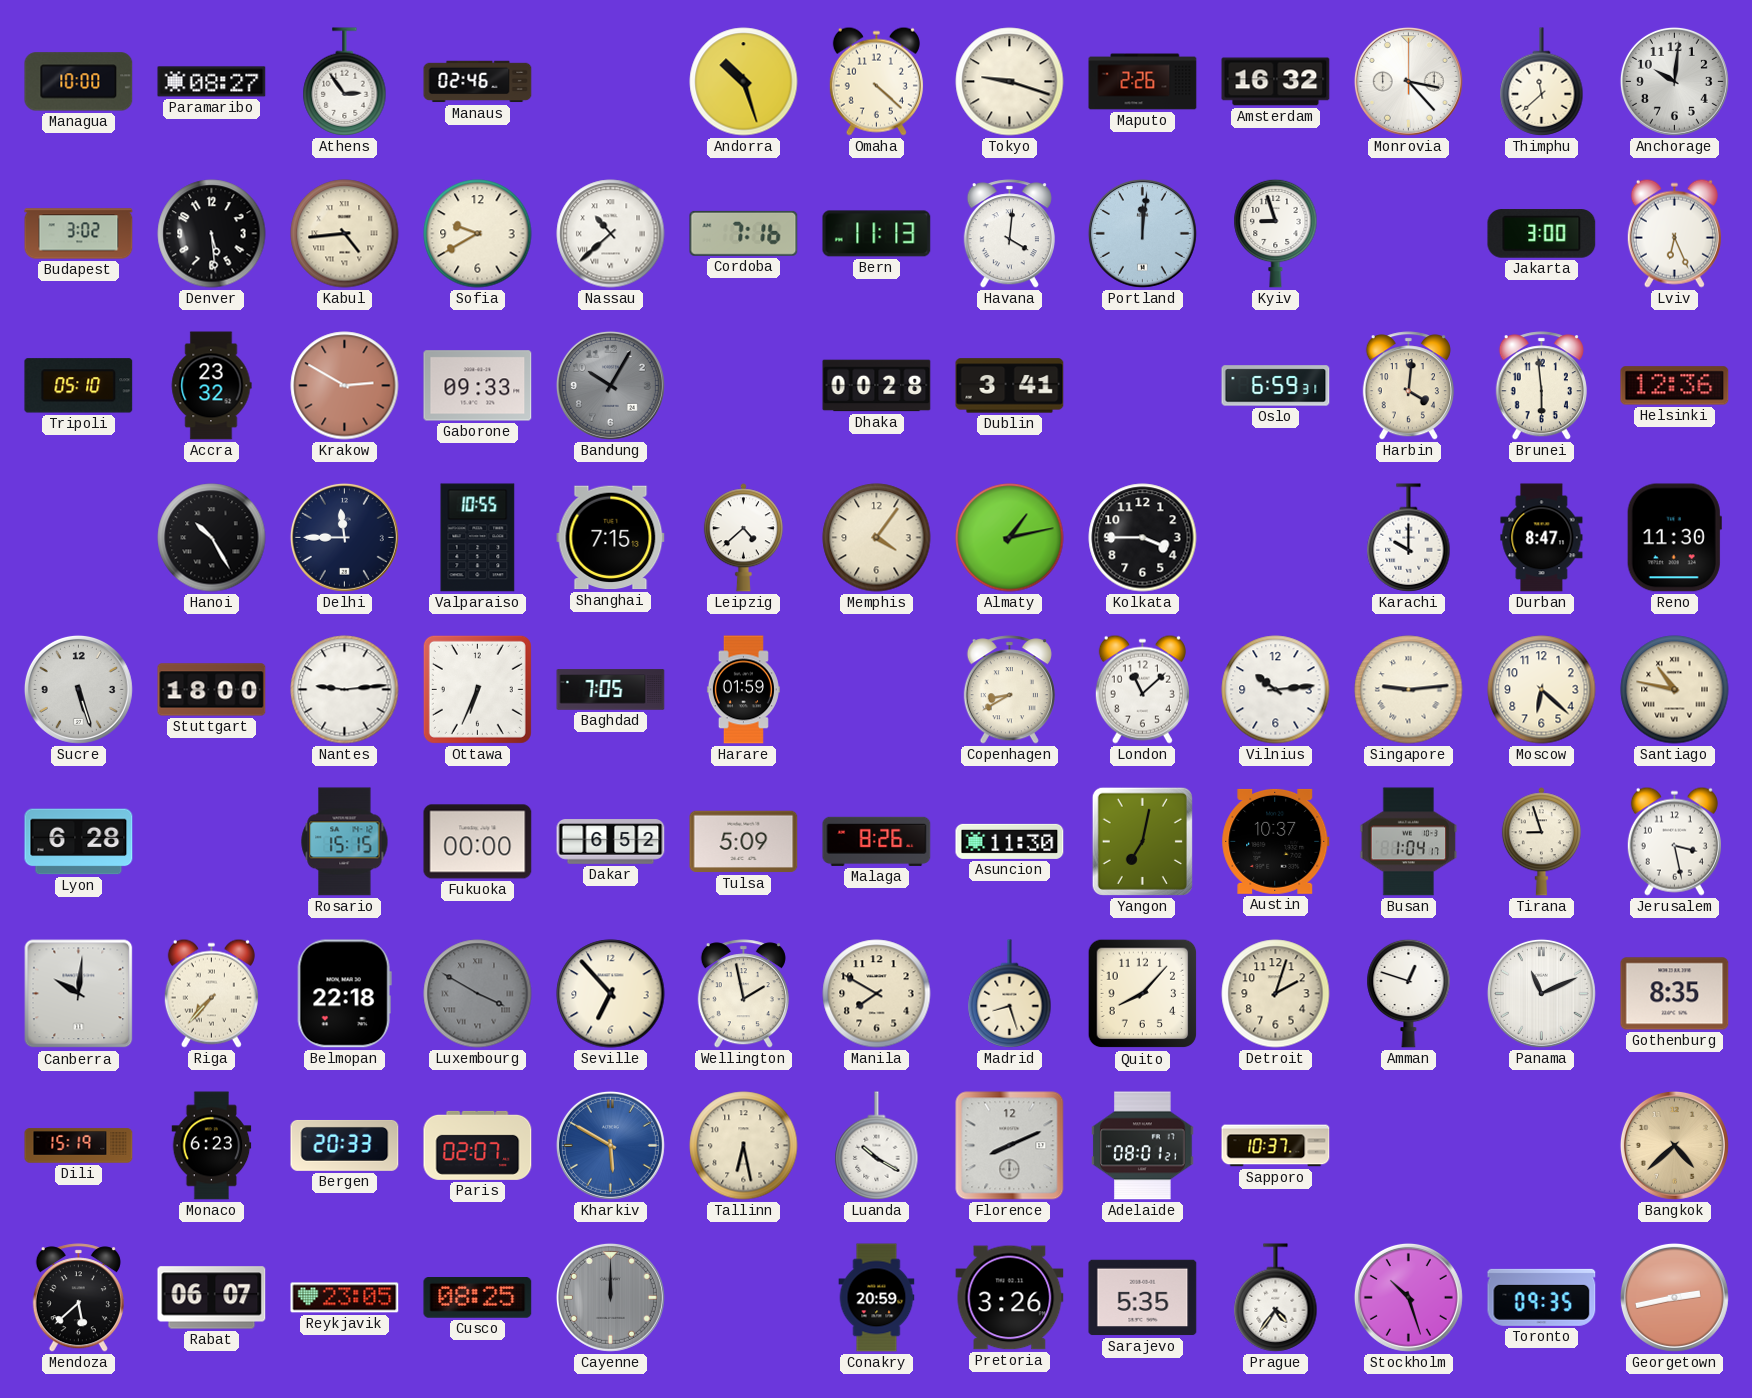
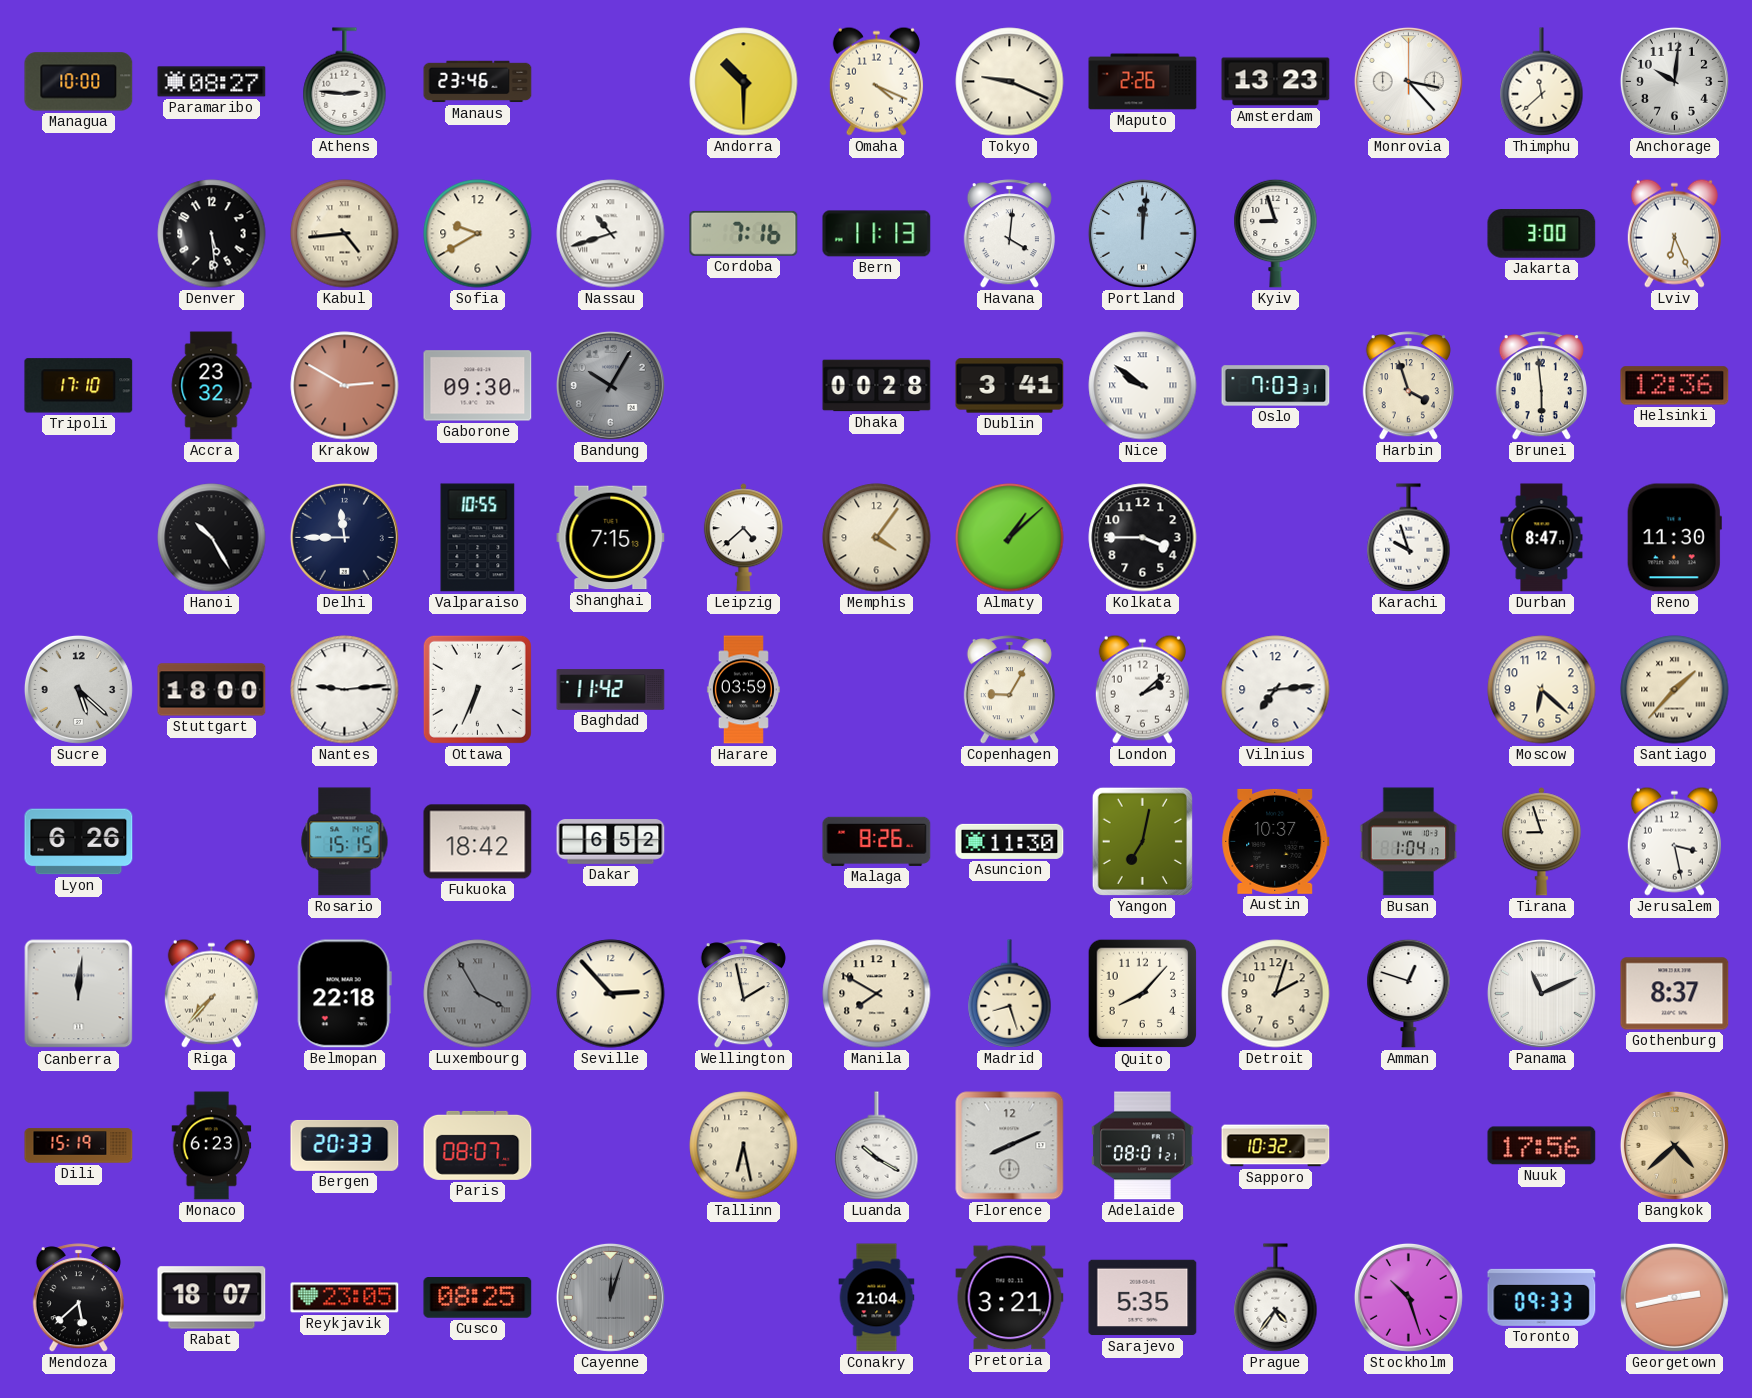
Athens: 2:54 -> 2:46 (345, 82)
Manaus: 02:46 -> 23:46 (478, 82)
Andorra: 10:27 -> 10:30 (744, 82)
Omaha: 4:22 -> 4:19 (876, 81)
Tokyo: 9:18 -> 9:19 (1010, 82)
Amsterdam: 16:32 -> 13:23 (1276, 82)
Budapest: 3:02 -> none (79, 234)
Nassau: 10:38 -> 10:42 (611, 234)
Tripoli: 05:10 -> 17:10 (79, 386)
Gaborone: 09:33 -> 09:30 (478, 386)
Nice: none -> 9:51 (1143, 386)
Oslo: 6:59 -> 7:03 (1276, 386)
Harbin: 4:01 -> 3:57 (1408, 386)
Almaty: 1:13 -> 1:08 (1010, 538)
Karachi: 10:00 -> 9:57 (1409, 538)
Sucre: 5:27 -> 5:22 (78, 689)
Baghdad: 7:05 -> 11:42 (611, 690)
Harare: 01:59 -> 03:59 (743, 690)
Copenhagen: 8:40 -> 9:05 (1009, 690)
London: 11:08 -> 2:08 (1142, 689)
Vilnius: 10:14 -> 7:14 (1276, 690)
Singapore: 9:14 -> none (1409, 690)
Santiago: 10:47 -> 1:37 (1675, 690)
Lyon: 6:28 -> 6:26 (79, 842)
Fukuoka: 00:00 -> 18:42 (478, 842)
Tulsa: 5:09 -> none (744, 842)
Canberra: 10:01 -> 12:01 (79, 994)
Luxembourg: 3:50 -> 3:55 (478, 994)
Seville: 6:53 -> 2:53 (611, 994)
Gothenburg: 8:35 -> 8:37 (1675, 994)
Paris: 02:07 -> 08:07 (478, 1145)
Kharkiv: 5:50 -> none (610, 1145)
Sapporo: 10:37 -> 10:32 (1276, 1146)
Nuuk: none -> 17:56 (1542, 1146)
Rabat: 06:07 -> 18:07 (212, 1298)
Cayenne: 12:00 -> 12:03 (610, 1297)
Conakry: 20:59 -> 21:04 (877, 1298)
Pretoria: 3:26 -> 3:21 (1010, 1298)
Toronto: 09:35 -> 09:33 (1542, 1297)
